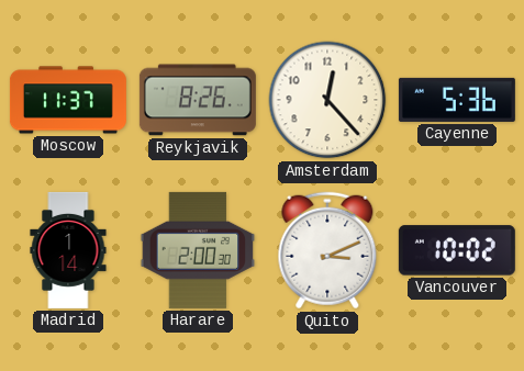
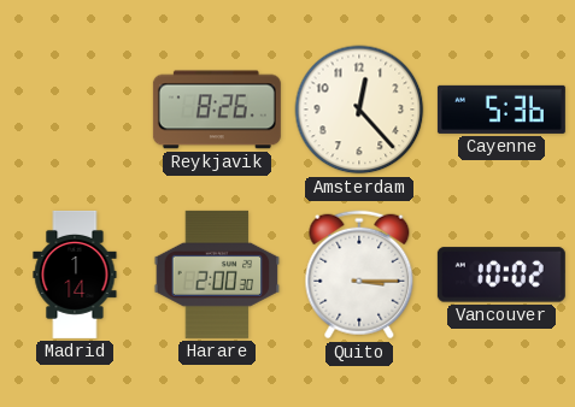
Moscow: 11:37 -> none (68, 100)
Quito: 3:11 -> 3:15 (359, 275)
